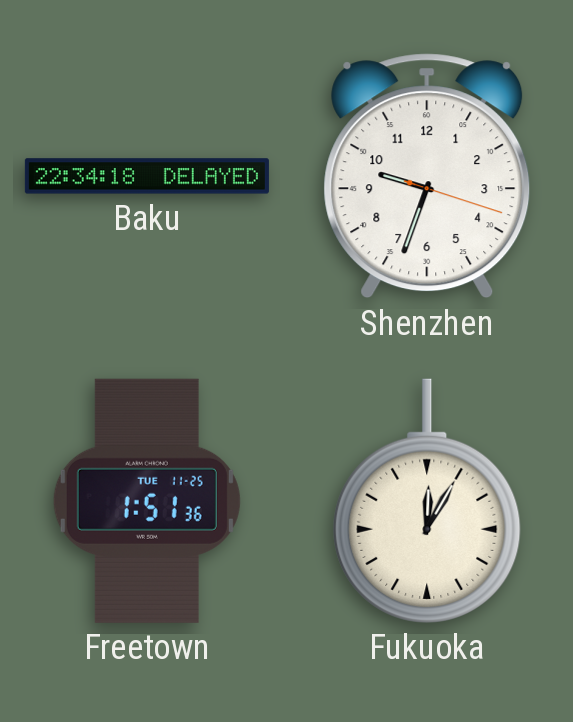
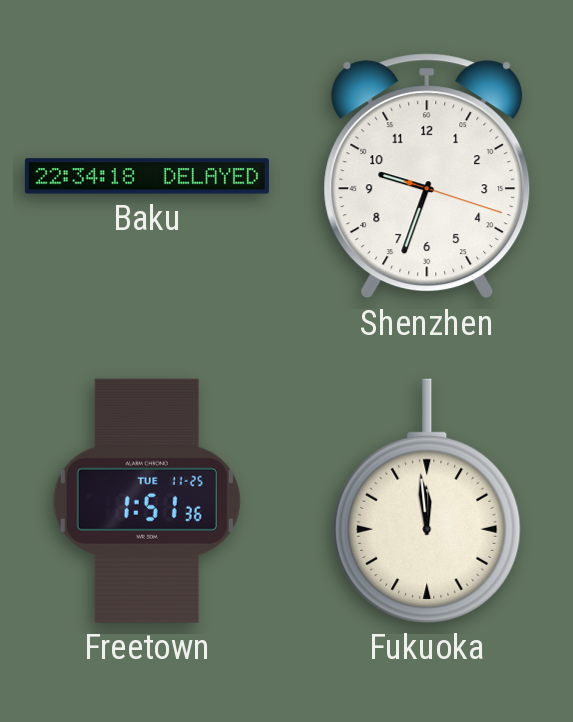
Fukuoka: 12:05 -> 11:59 (427, 501)
